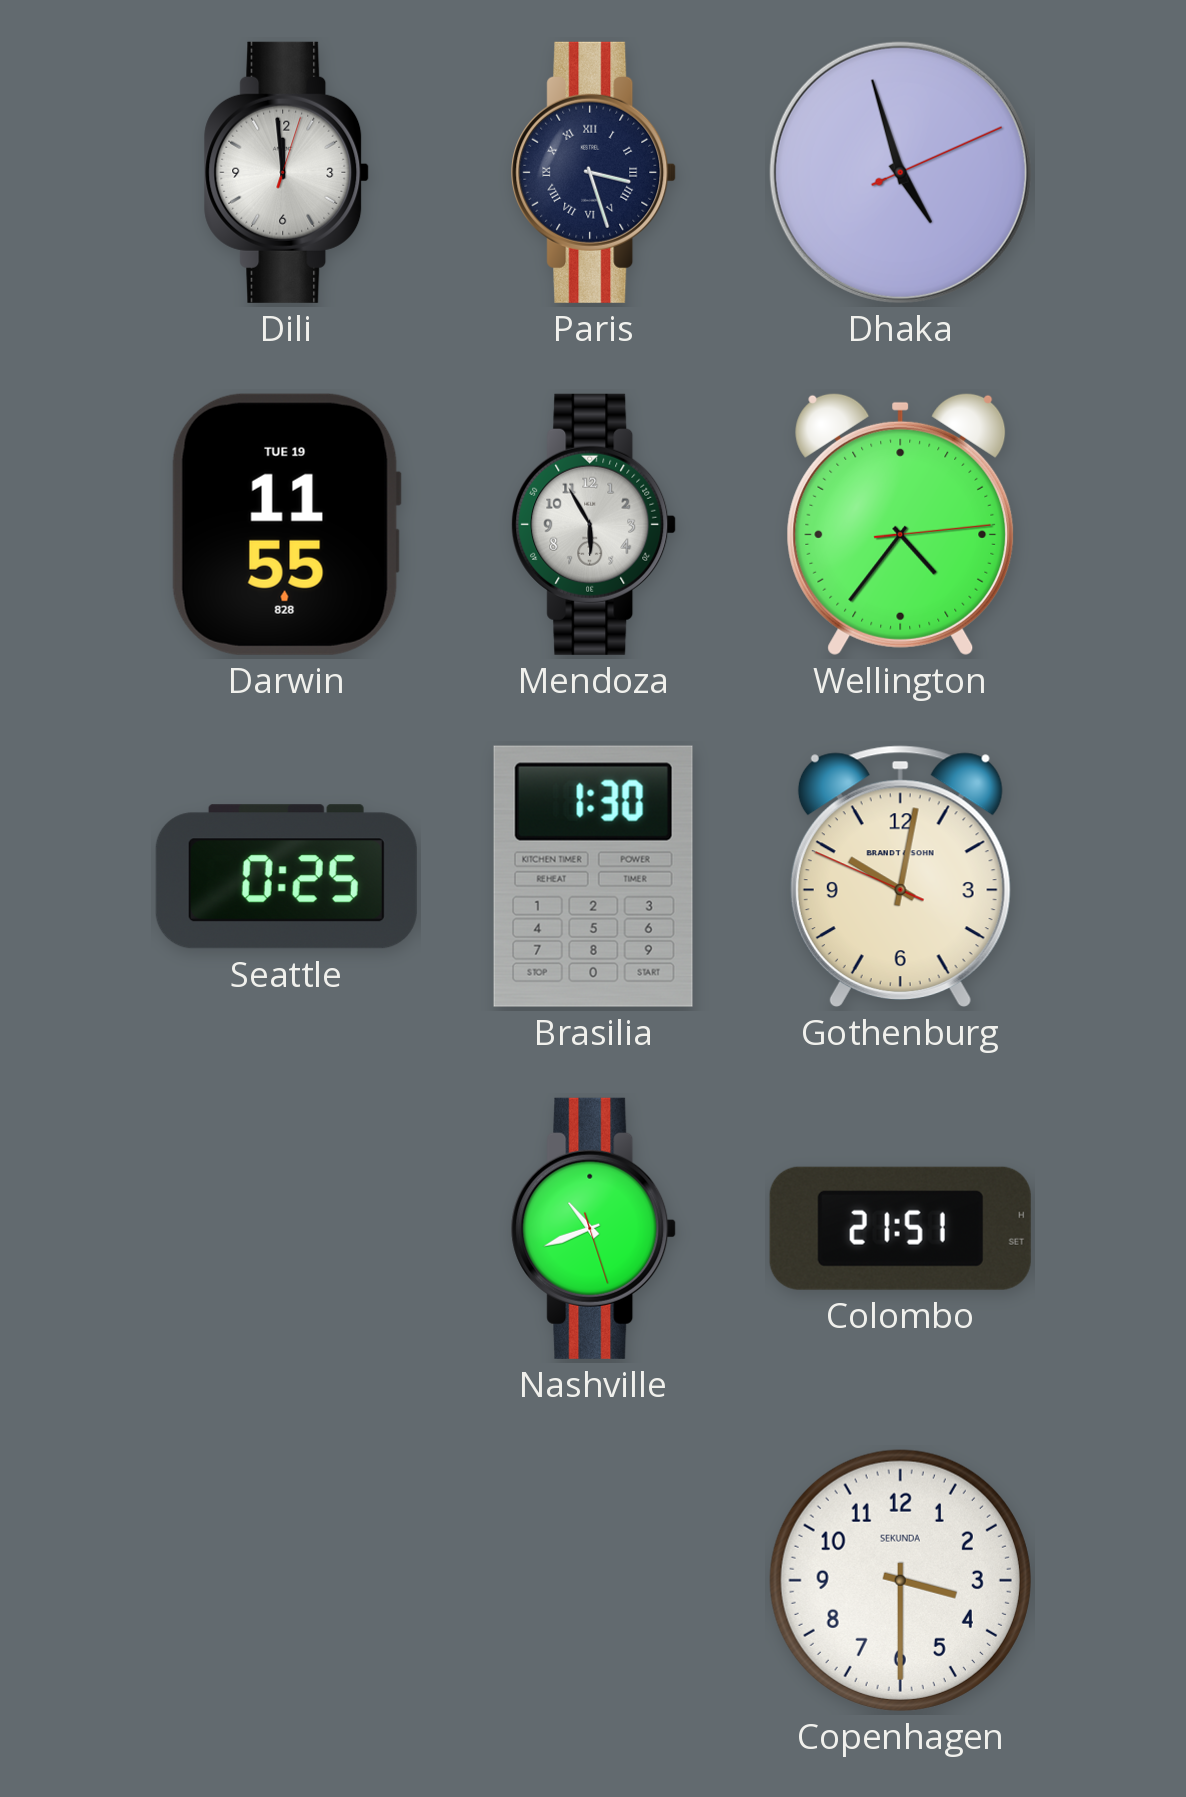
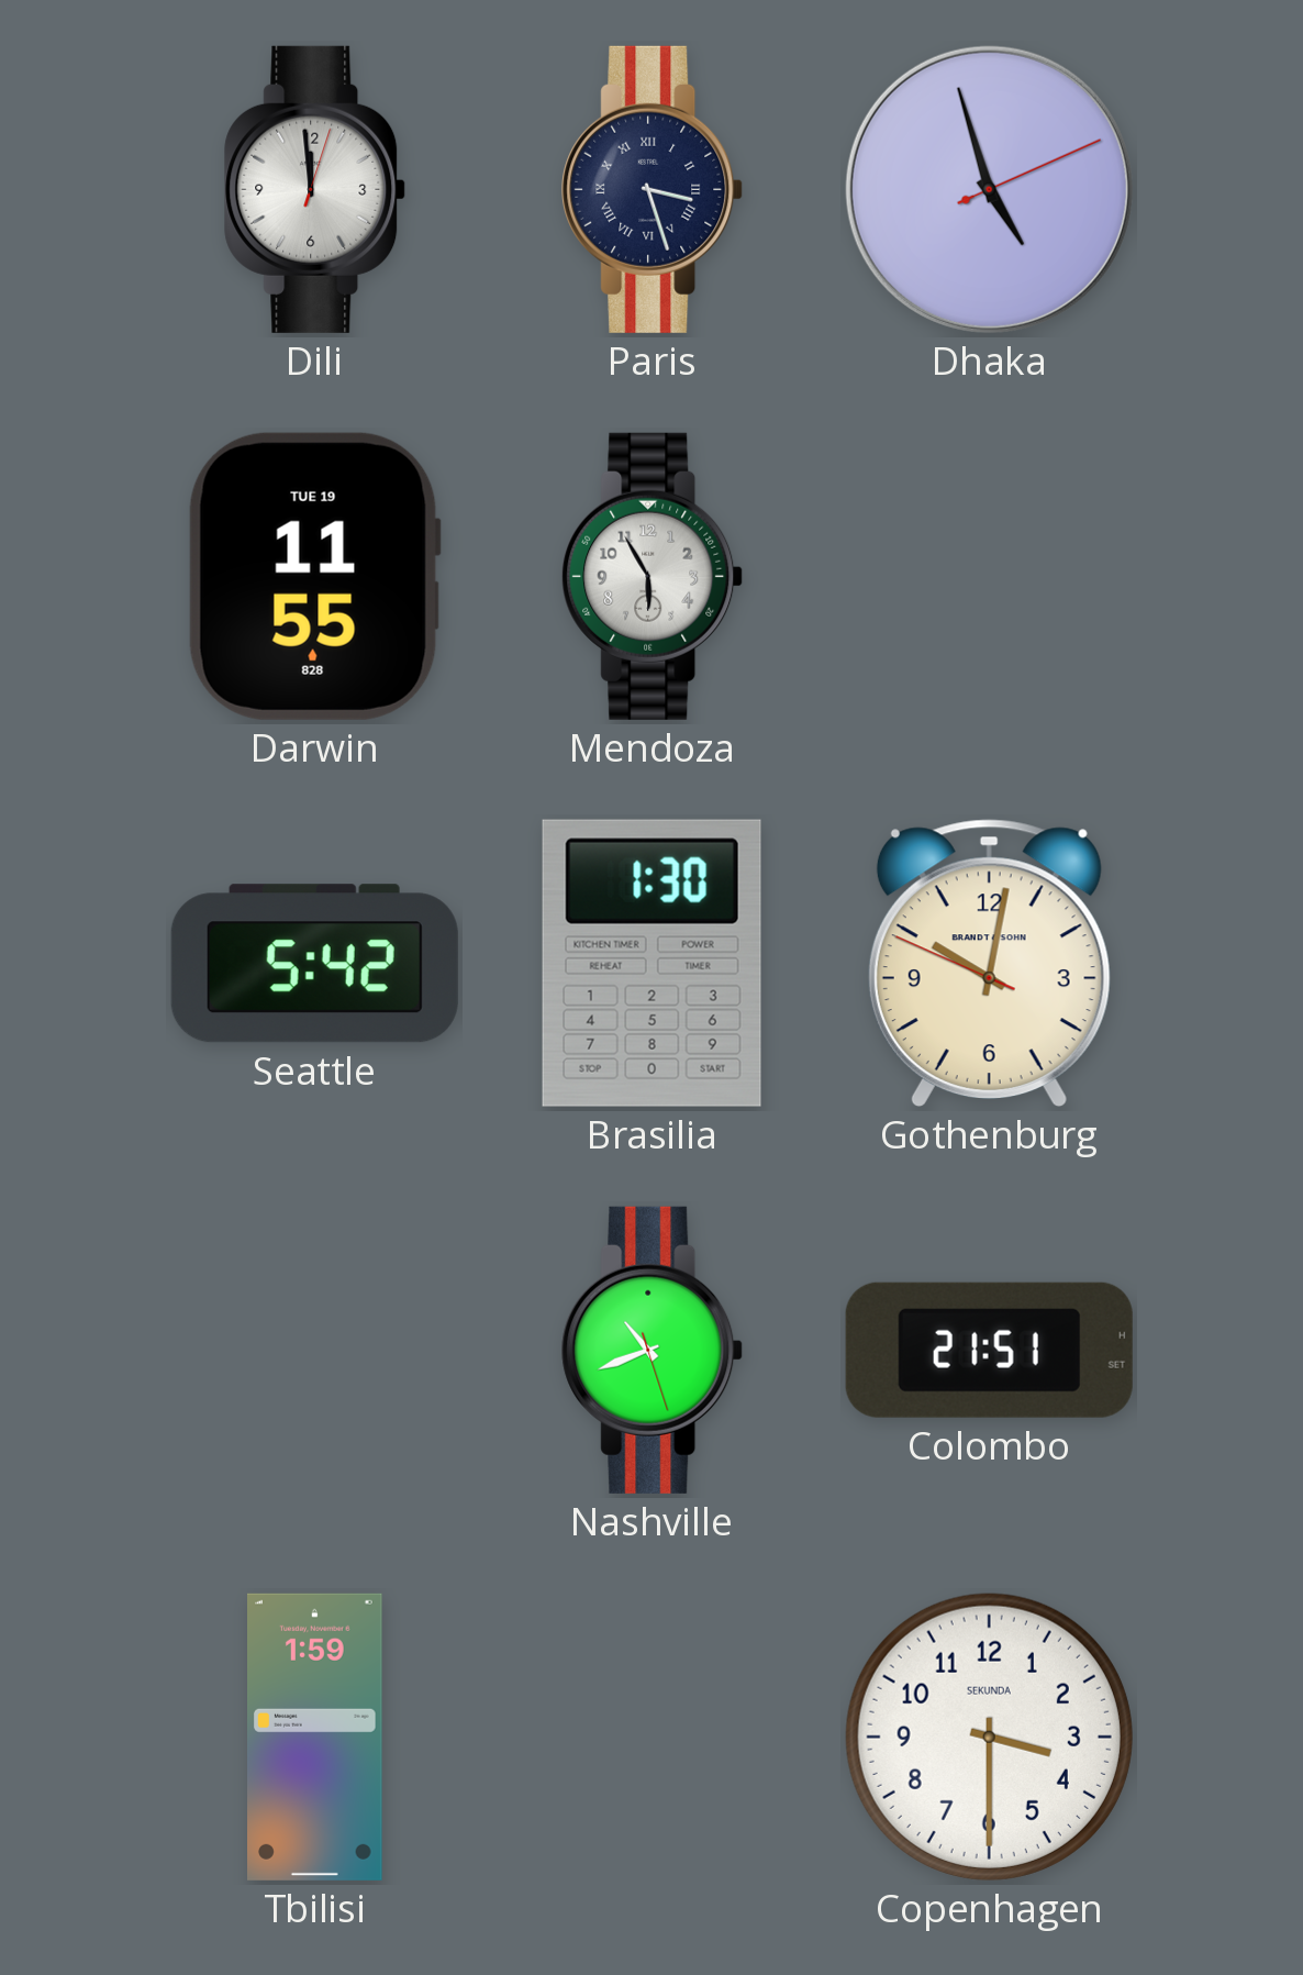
Wellington: 4:36 -> none (901, 524)
Seattle: 0:25 -> 5:42 (314, 964)
Tbilisi: none -> 1:59 (315, 1737)
